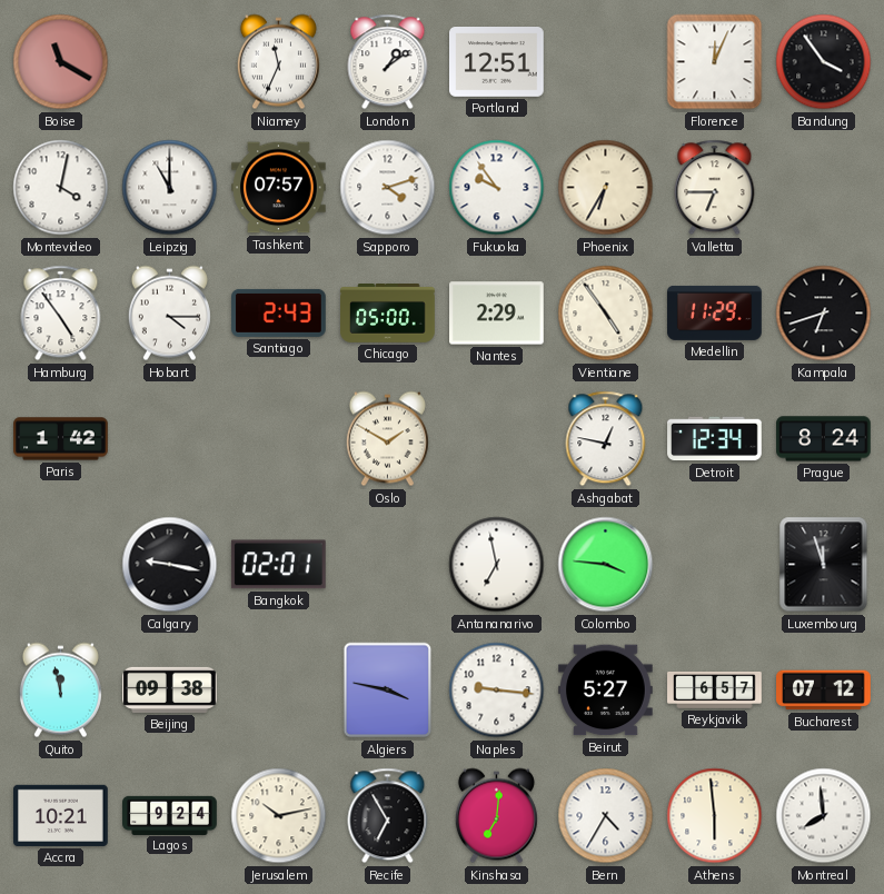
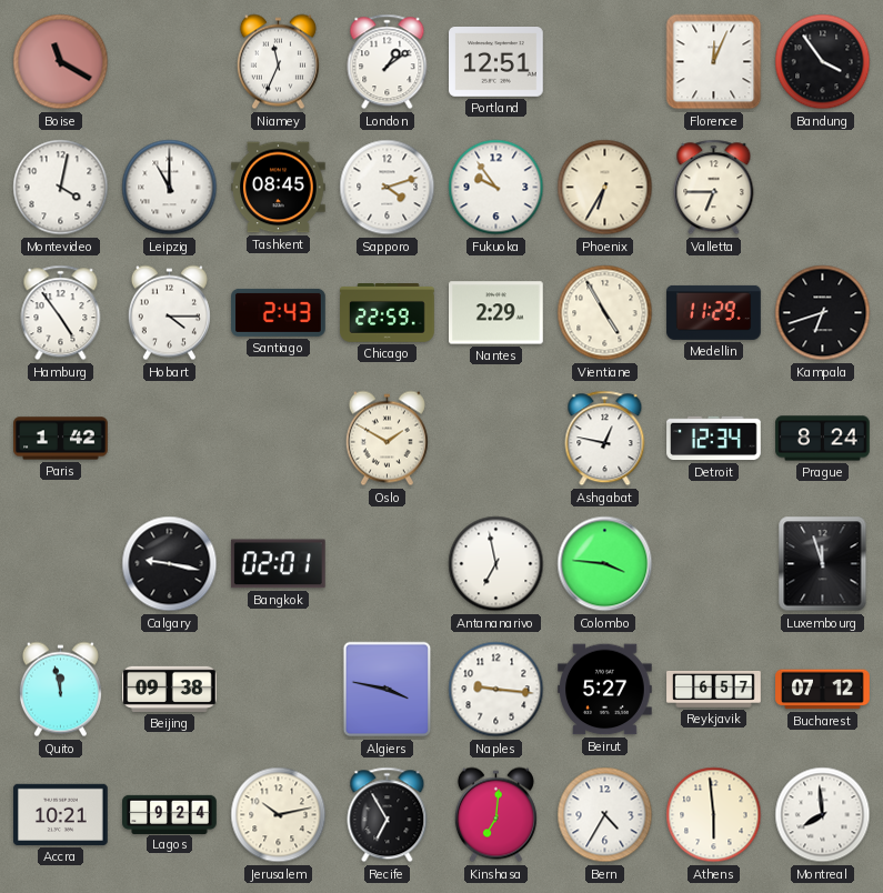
Tashkent: 07:57 -> 08:45 (279, 188)
Chicago: 05:00 -> 22:59 (388, 313)
Vientiane: 4:54 -> 4:55 (605, 313)
